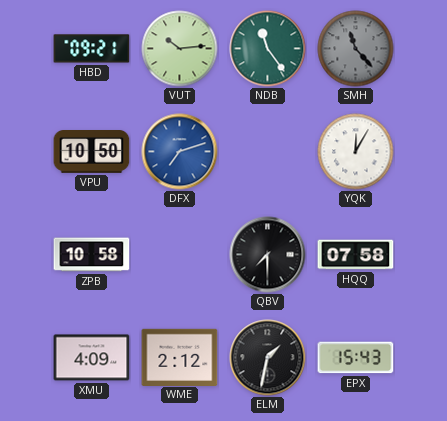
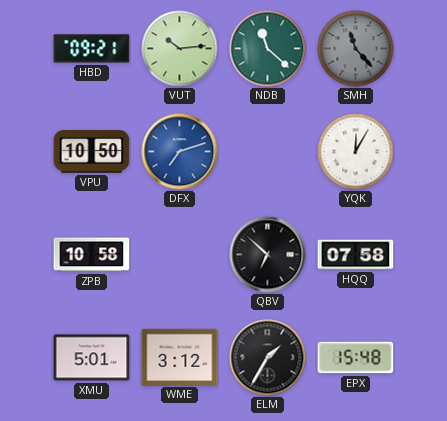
NDB: 11:24 -> 11:22 (268, 49)
QBV: 7:30 -> 6:52 (268, 255)
XMU: 4:09 -> 5:01 (92, 358)
WME: 2:12 -> 3:12 (180, 357)
ELM: 1:32 -> 1:35 (268, 358)
EPX: 15:43 -> 15:48 (356, 358)
